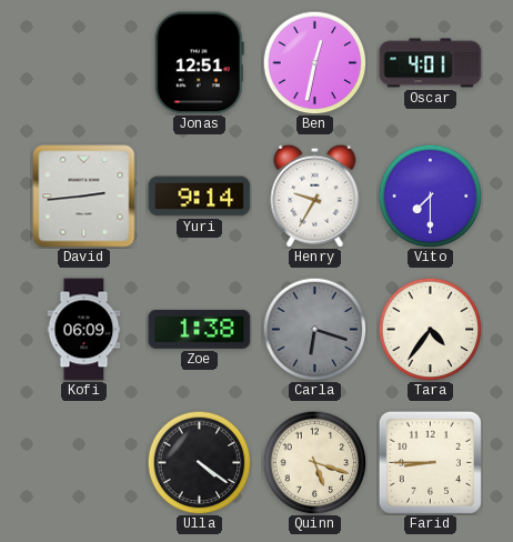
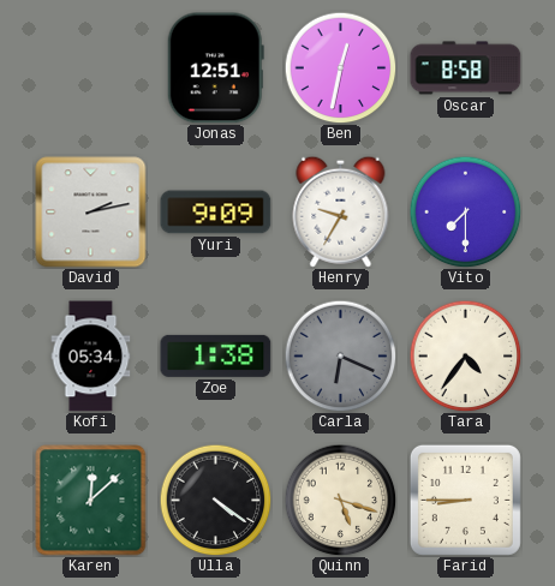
Oscar: 4:01 -> 8:58 (466, 68)
David: 2:44 -> 2:13 (91, 213)
Yuri: 9:14 -> 9:09 (216, 213)
Kofi: 06:09 -> 05:34 (91, 357)
Carla: 6:18 -> 6:19 (340, 355)
Karen: none -> 12:08 (91, 501)
